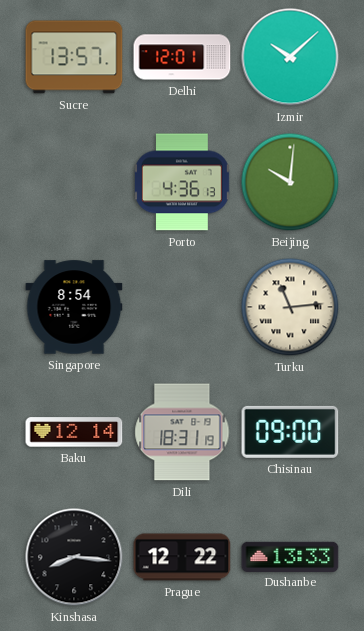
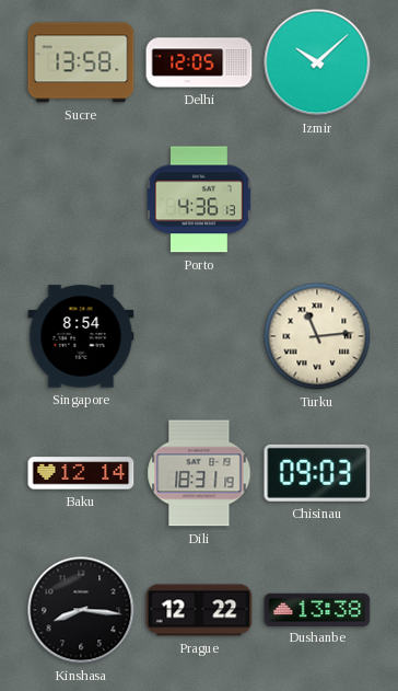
Sucre: 13:57 -> 13:58 (81, 62)
Delhi: 12:01 -> 12:05 (199, 62)
Beijing: 10:01 -> none (290, 182)
Chisinau: 09:00 -> 09:03 (317, 473)
Dushanbe: 13:33 -> 13:38 (317, 609)
